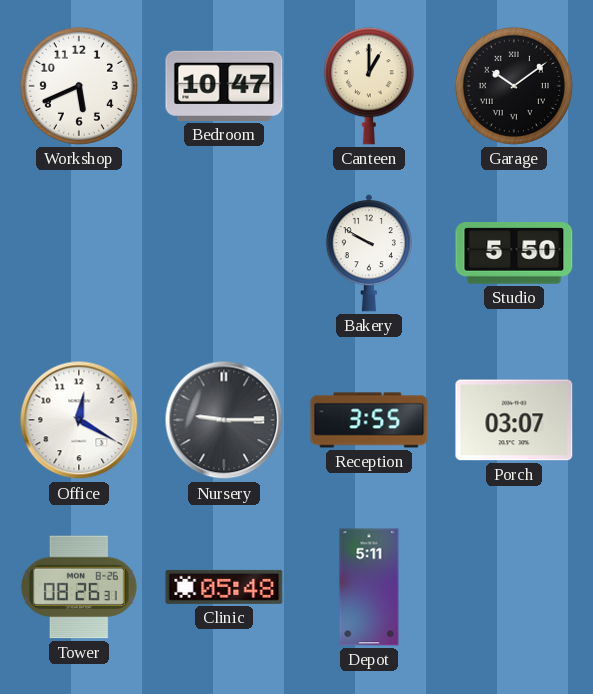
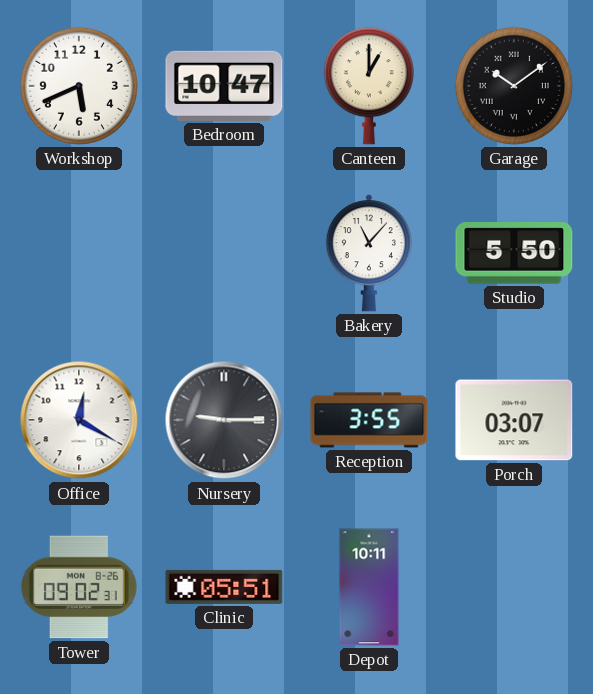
Bakery: 9:50 -> 11:07 (369, 253)
Tower: 08:26 -> 09:02 (79, 587)
Clinic: 05:48 -> 05:51 (224, 587)
Depot: 5:11 -> 10:11 (369, 587)
